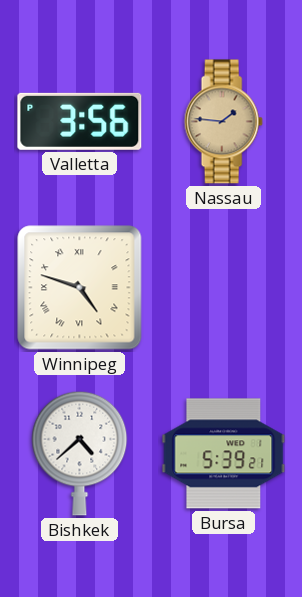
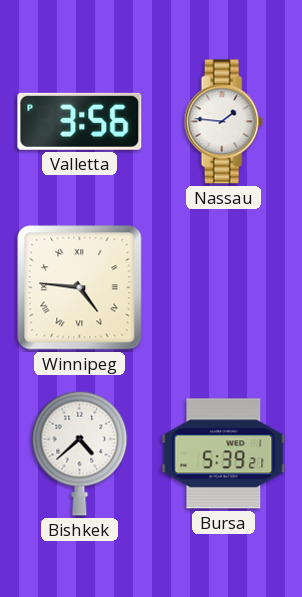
Nassau dial: champagne -> white (223, 122)
Winnipeg: 4:48 -> 4:46 (80, 288)
